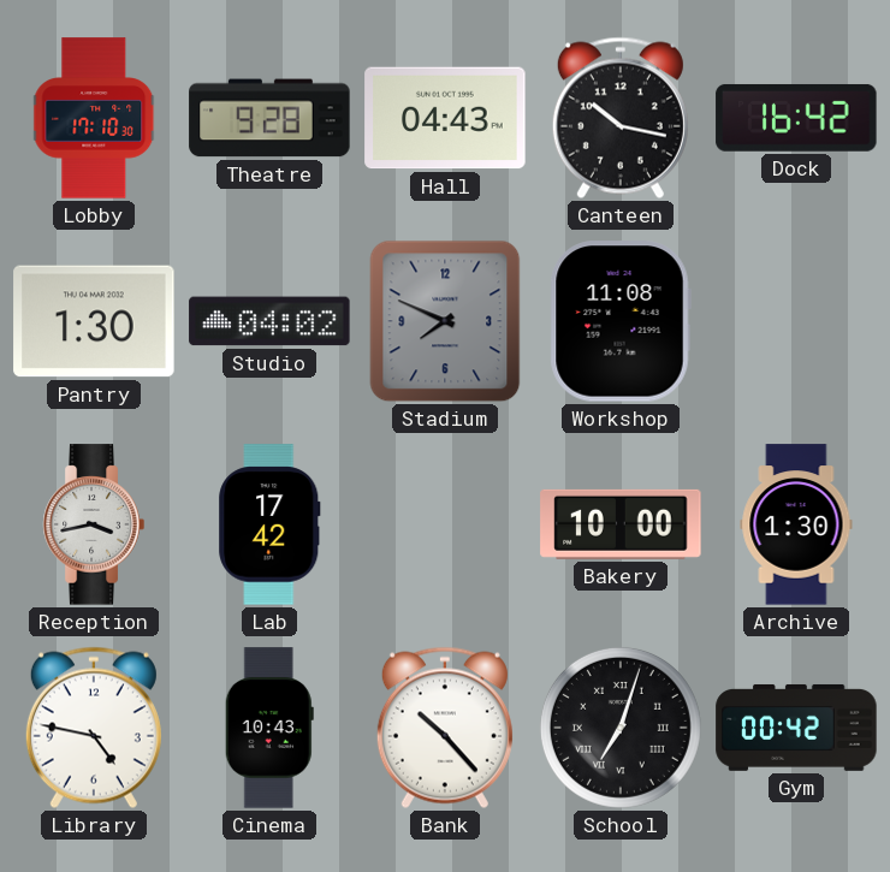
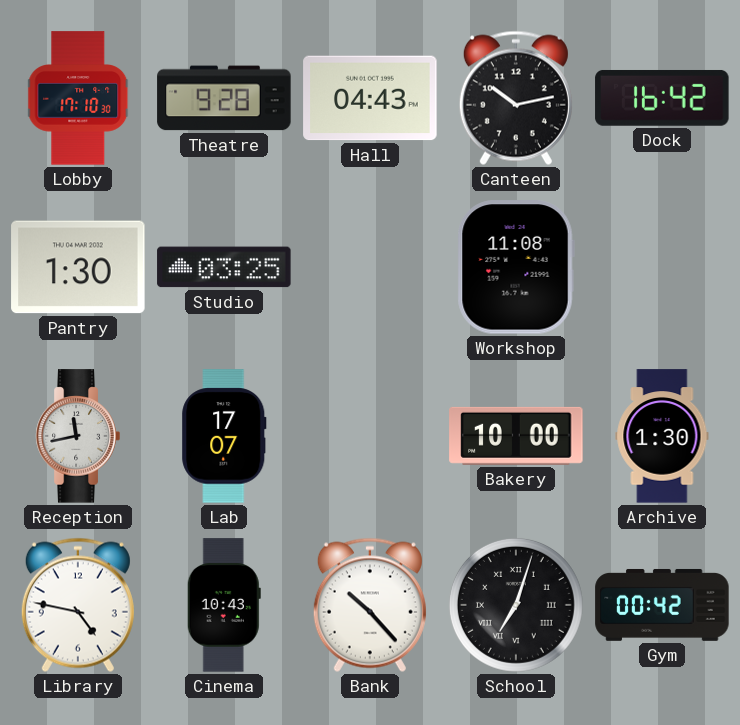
Canteen: 10:17 -> 10:13 (516, 98)
Studio: 04:02 -> 03:25 (224, 267)
Stadium: 7:49 -> none (445, 321)
Reception: 3:43 -> 11:43 (78, 436)
Lab: 17:42 -> 17:07 (224, 436)
